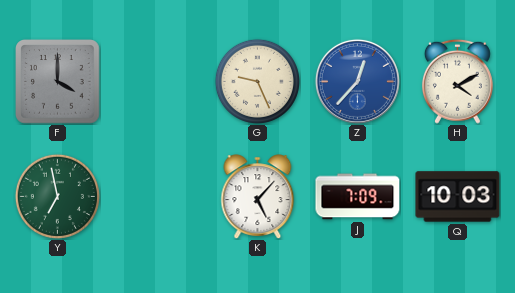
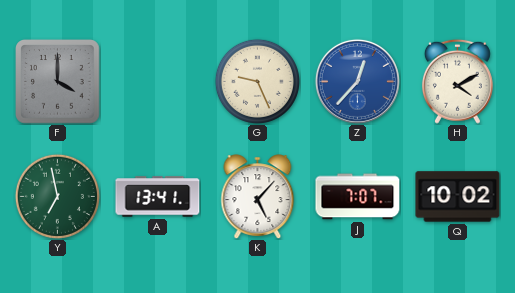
A: none -> 13:41 (158, 197)
J: 7:09 -> 7:07 (358, 197)
Q: 10:03 -> 10:02 (458, 197)
